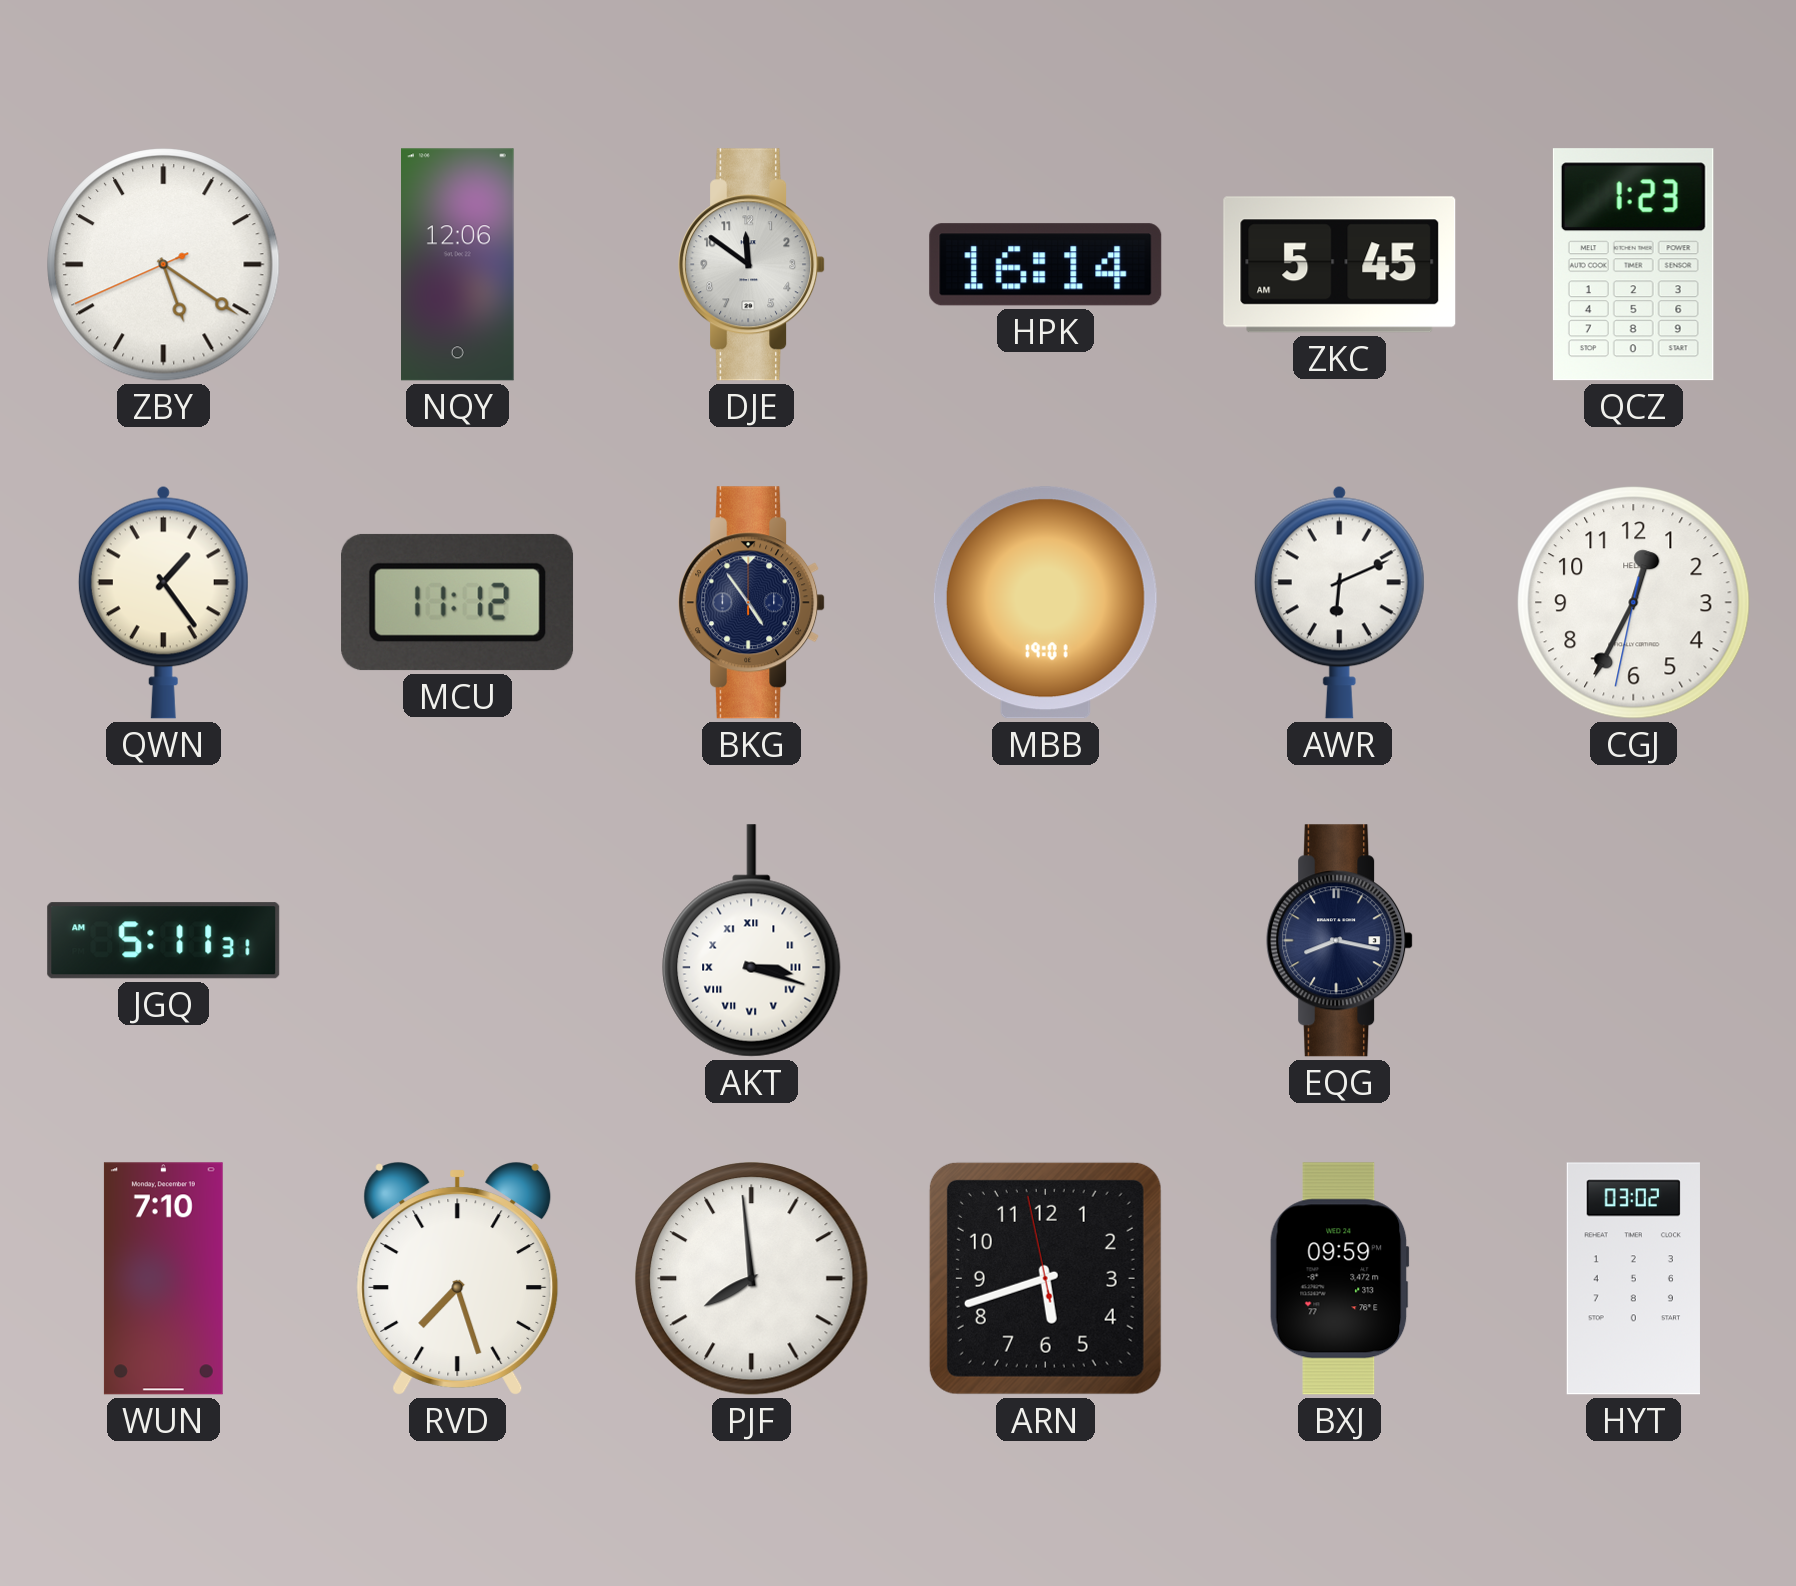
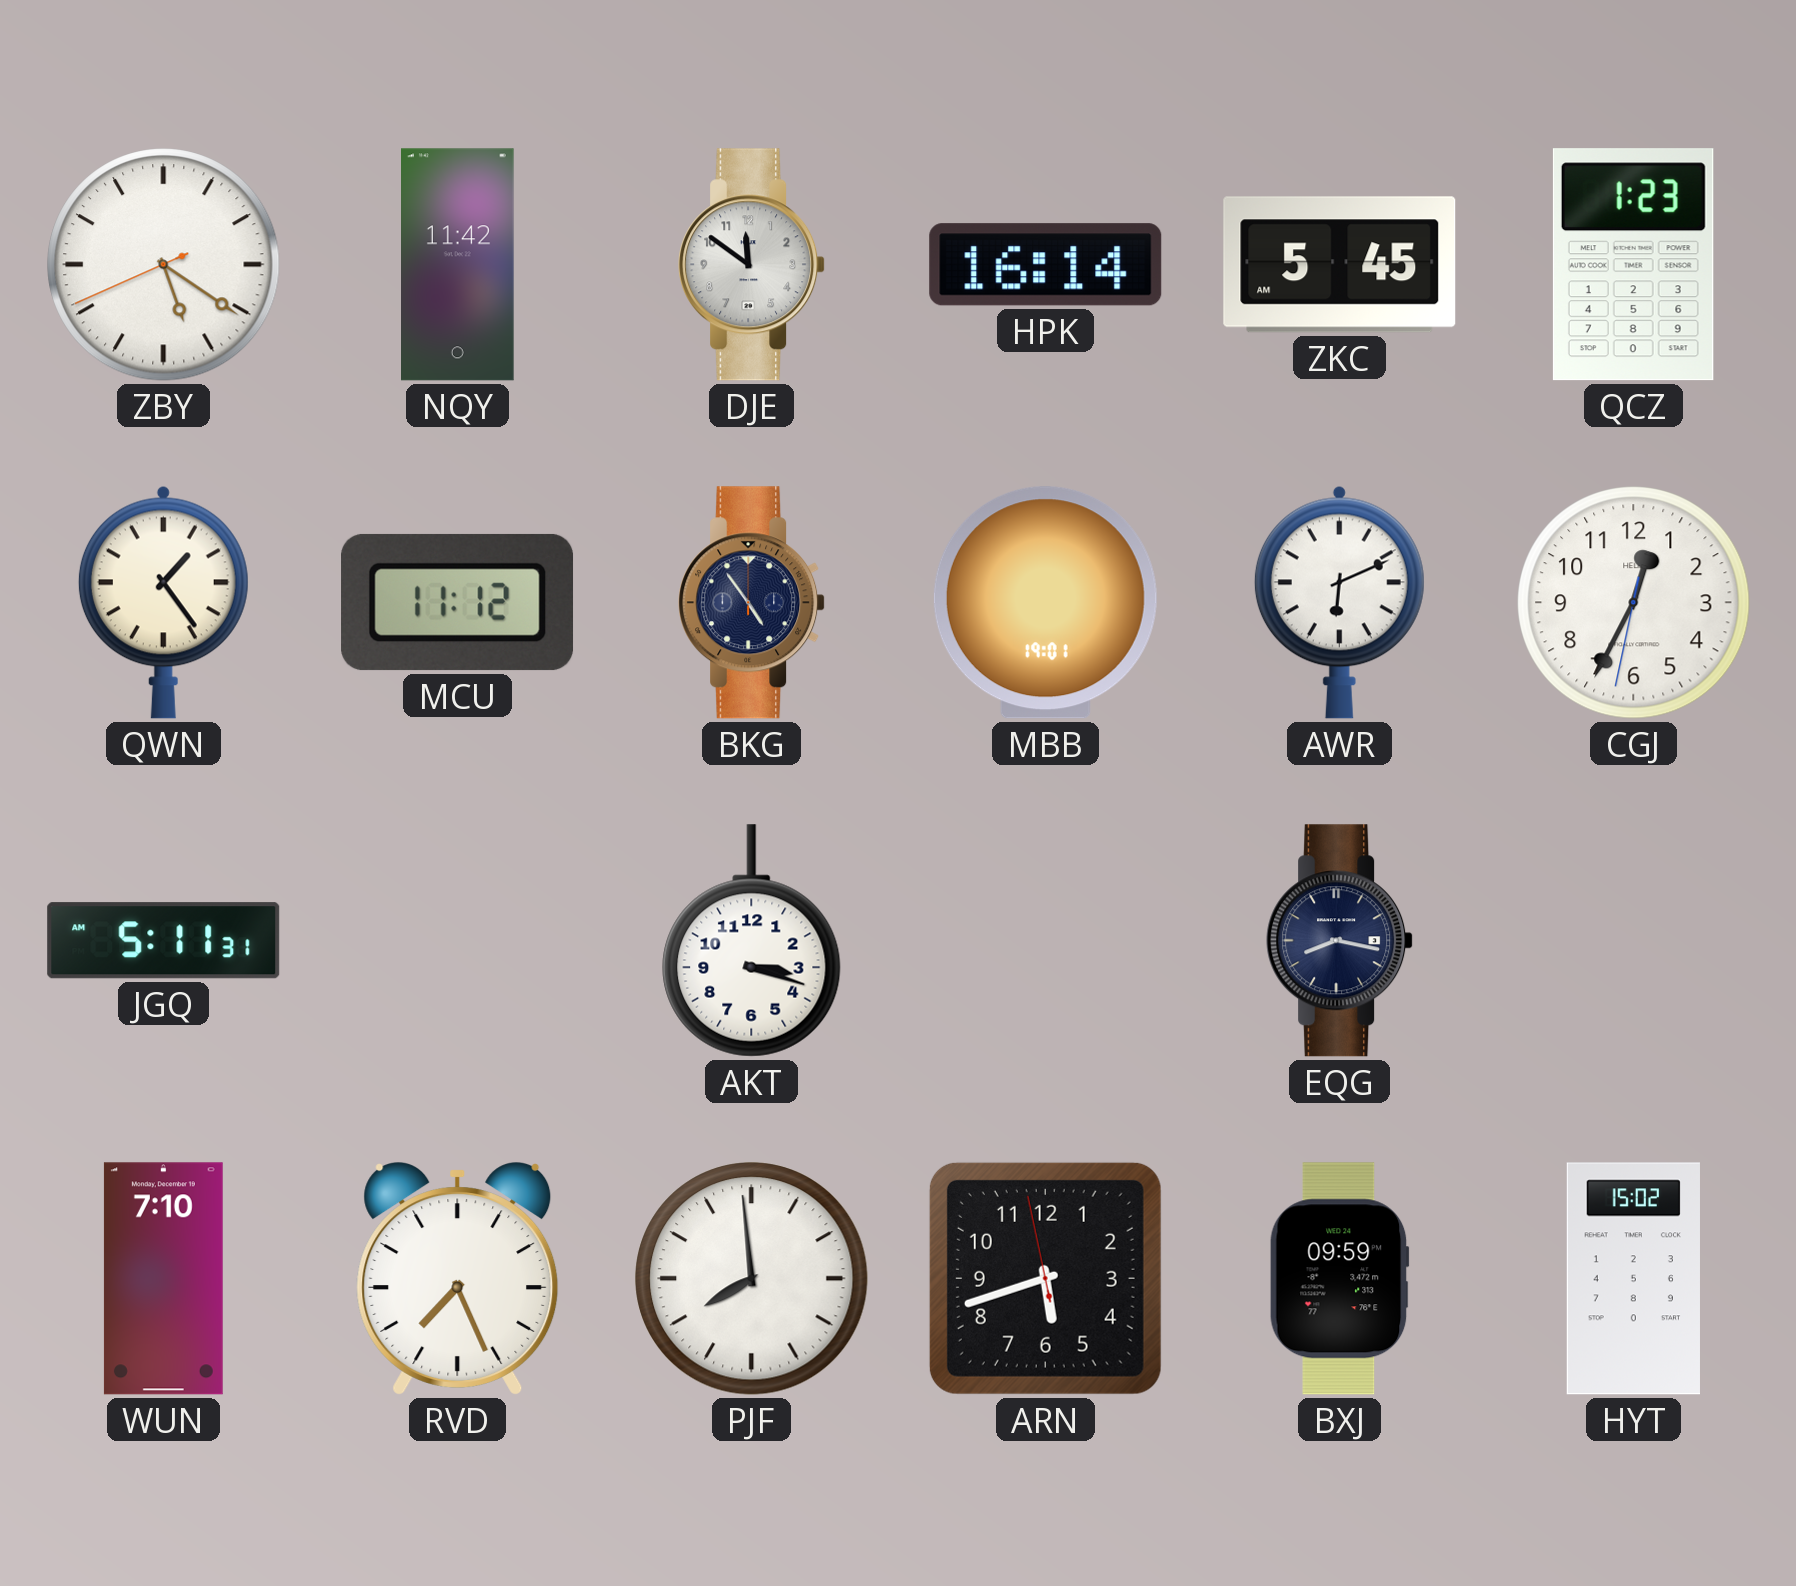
NQY: 12:06 -> 11:42 (458, 265)
AKT numerals: Roman -> Arabic (752, 941)
RVD: 7:27 -> 7:26 (458, 1279)
HYT: 03:02 -> 15:02 (1633, 1279)
